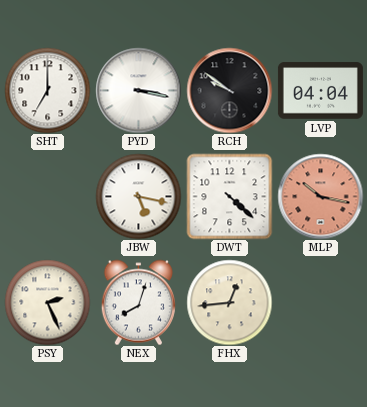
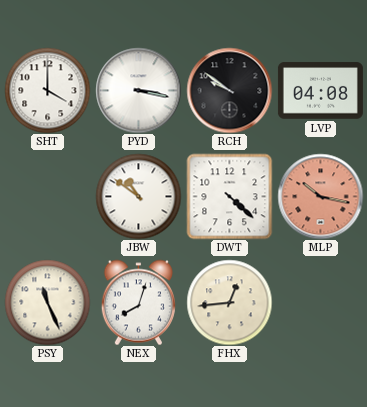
SHT: 7:00 -> 4:00 (47, 90)
LVP: 04:04 -> 04:08 (320, 91)
JBW: 5:17 -> 10:51 (138, 196)
PSY: 2:26 -> 11:26 (47, 302)
